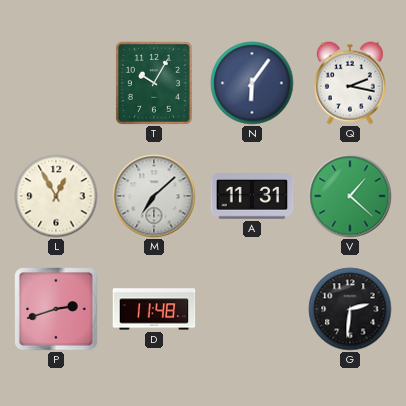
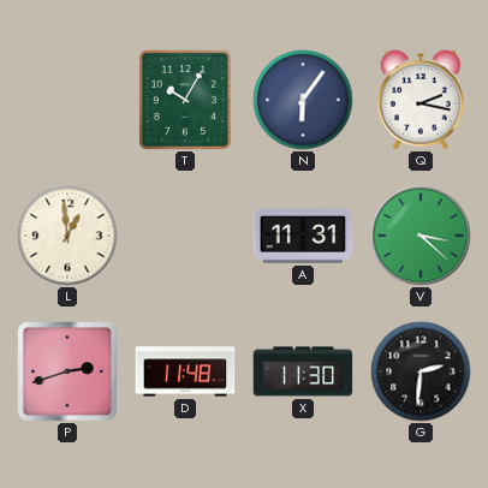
L: 12:55 -> 12:59 (67, 236)
M: 7:08 -> none (154, 196)
V: 1:22 -> 3:22 (421, 236)
X: none -> 11:30 (303, 371)
